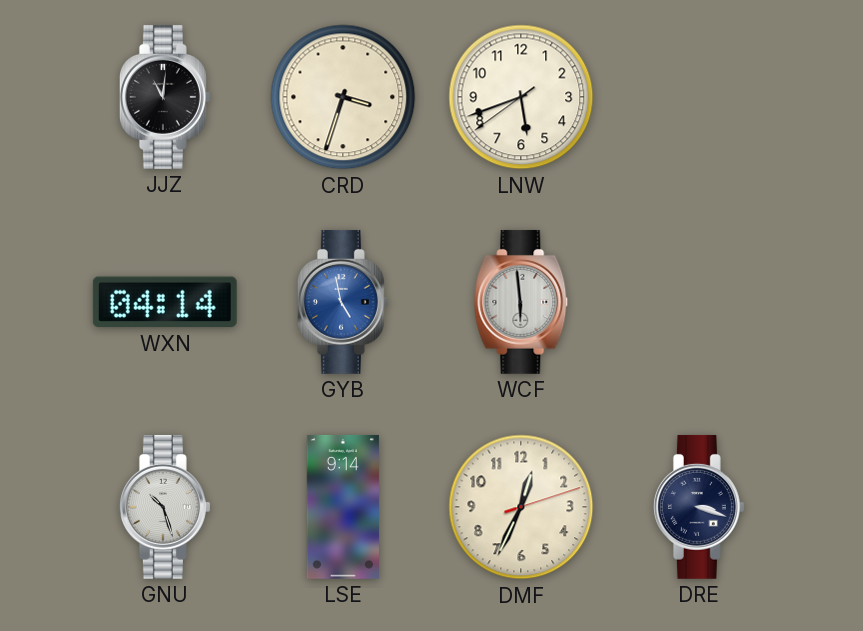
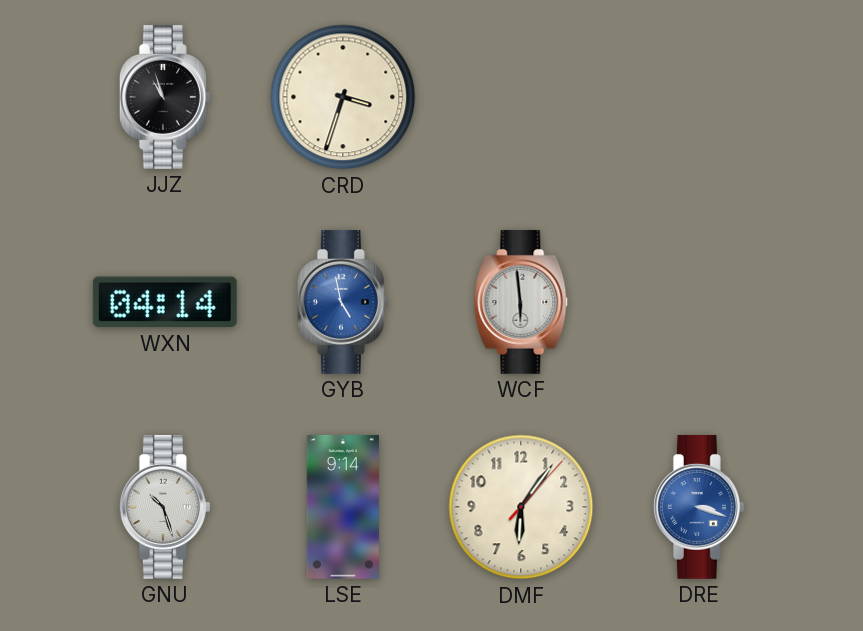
JJZ: 11:01 -> 10:57 (165, 97)
LNW: 5:41 -> none (521, 97)
DMF: 12:34 -> 6:06 (521, 507)
DRE dial: navy -> blue (699, 507)
